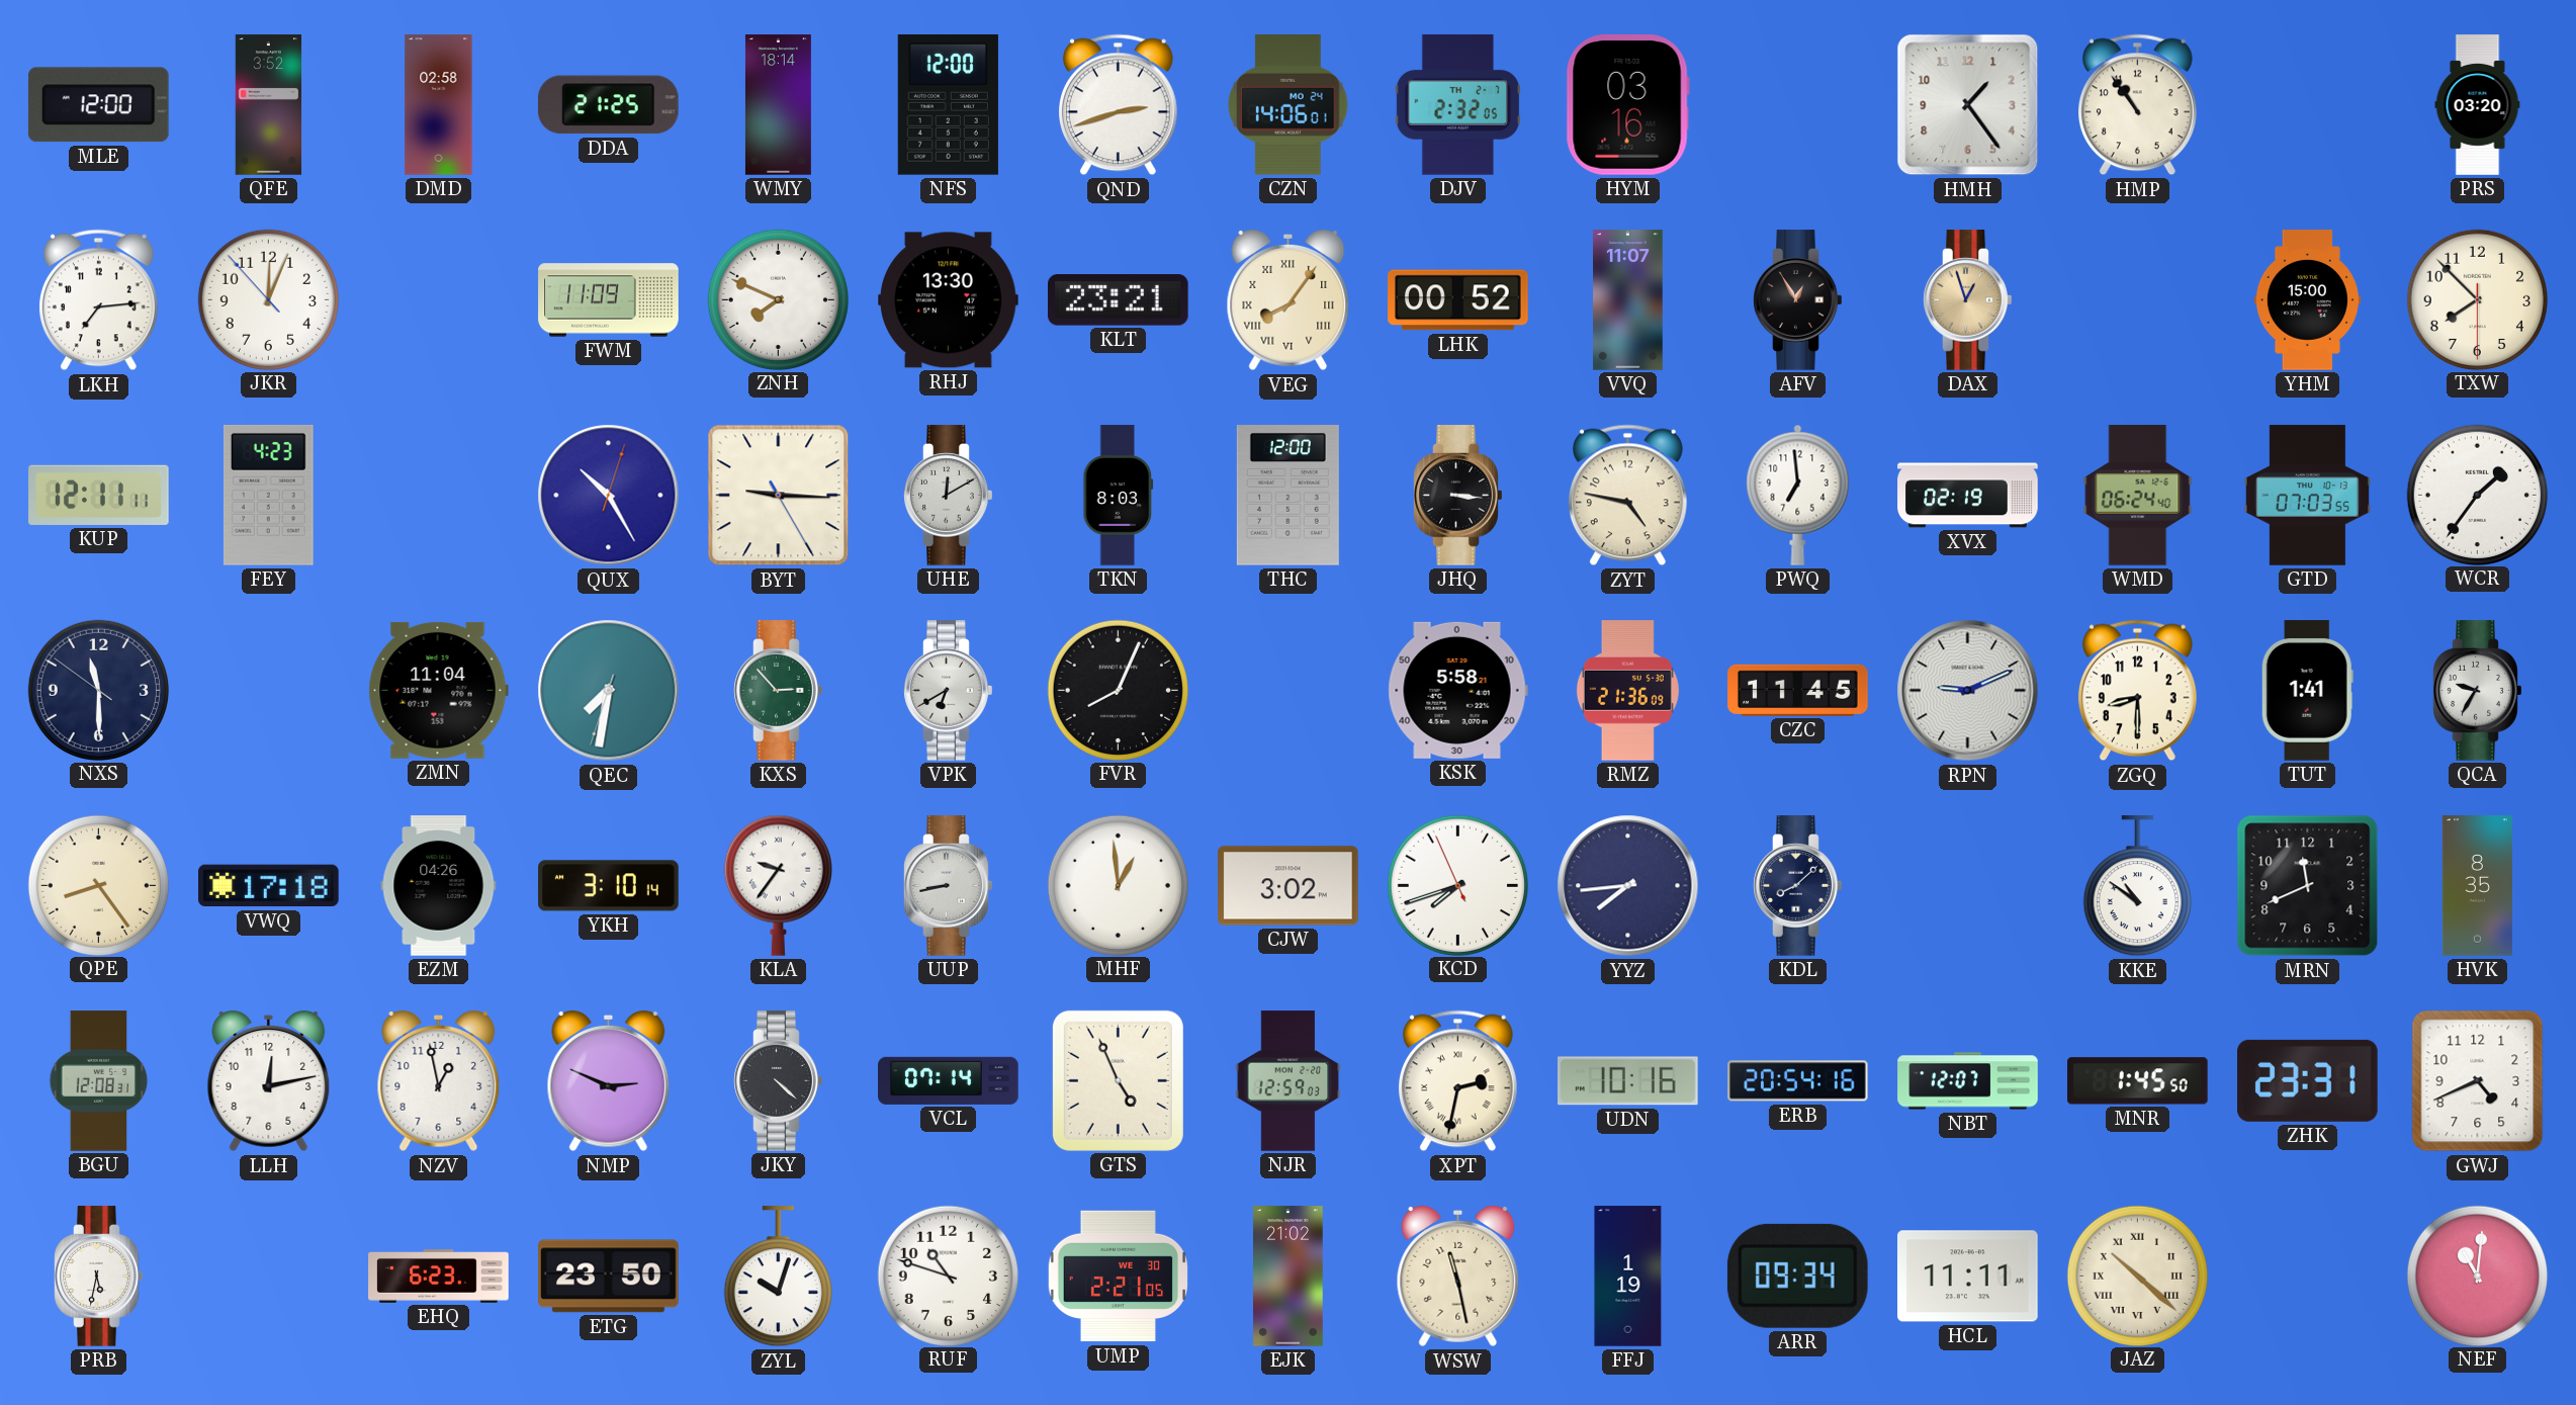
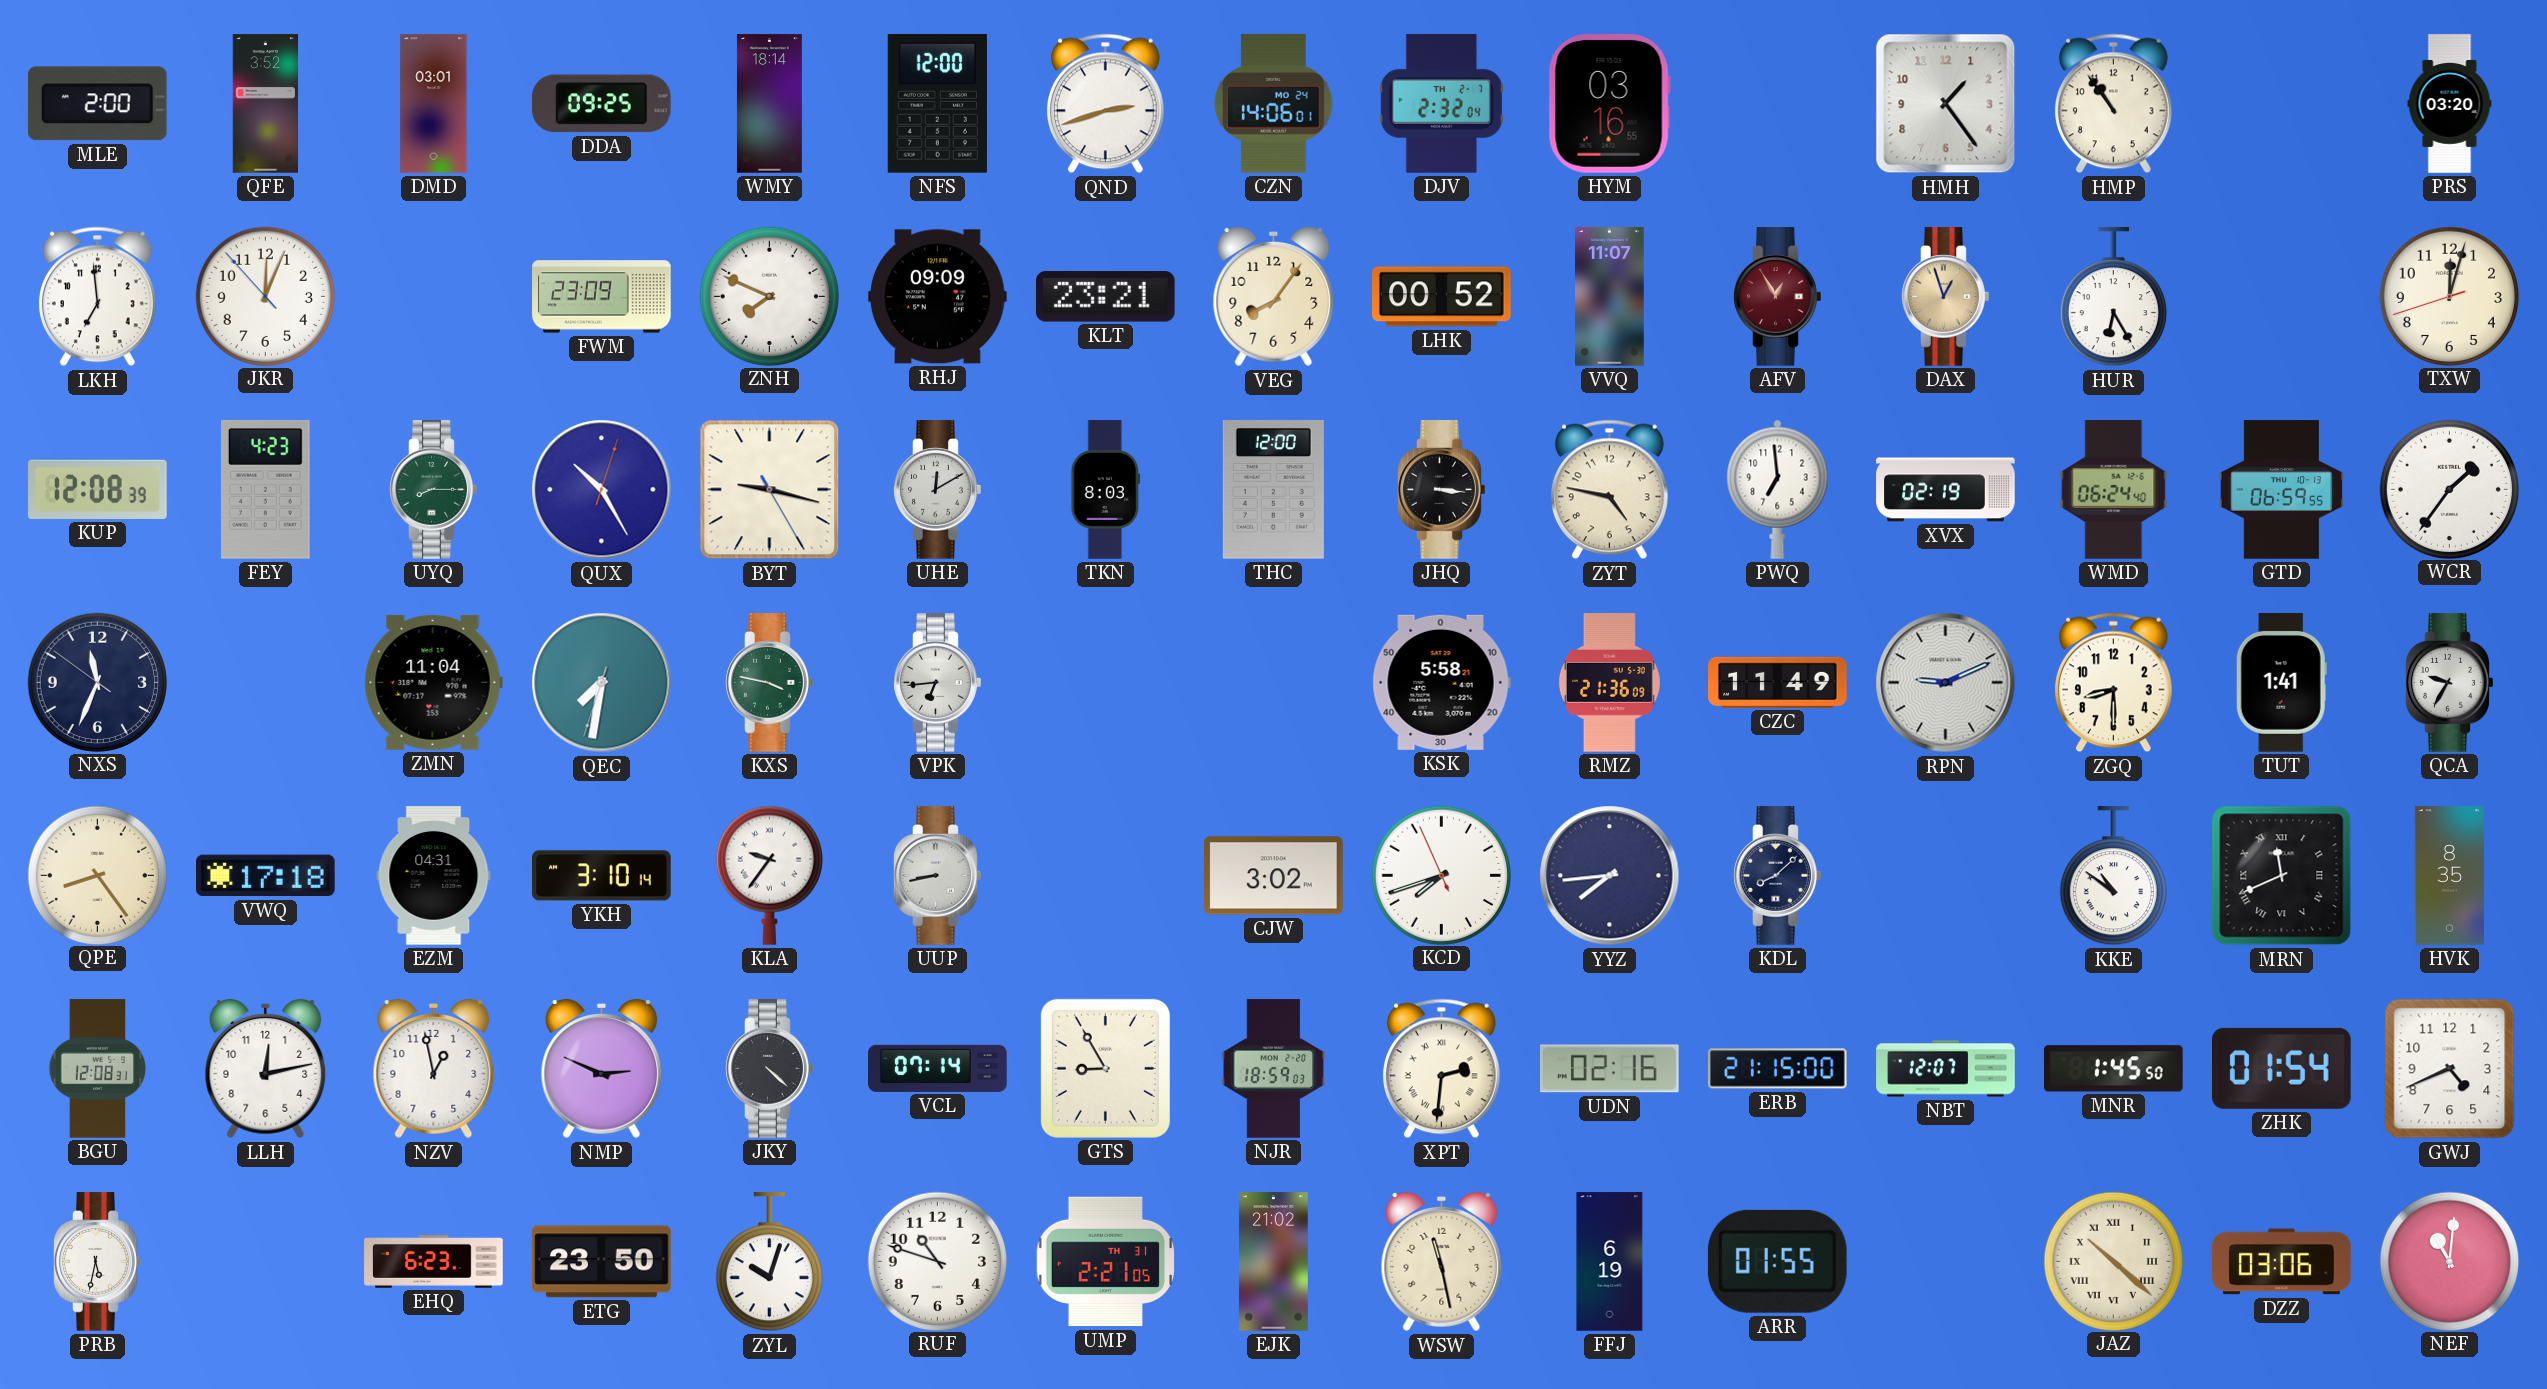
MLE: 12:00 -> 2:00 (97, 104)
DMD: 02:58 -> 03:01 (434, 104)
DDA: 21:25 -> 09:25 (601, 104)
DJV: 2:32:05 -> 2:32:04 (1441, 104)
LKH: 7:14 -> 6:59 (97, 297)
FWM: 11:09 -> 23:09 (602, 297)
RHJ: 13:30 -> 09:09 (938, 297)
VEG numerals: Roman -> Arabic (1274, 297)
AFV dial: black -> burgundy (1778, 297)
HUR: none -> 6:25 (2113, 297)
YHM: 15:00 -> none (2307, 300)
TXW: 7:52 -> 12:02 (2449, 296)
KUP: 12:11 -> 12:08 (98, 489)
UYQ: none -> 8:15 (434, 490)
BYT: 9:15 -> 9:17 (770, 490)
GTD: 07:03 -> 06:59 (2281, 490)
NXS: 11:29 -> 11:33 (97, 682)
KXS: 2:53 -> 3:47 (770, 683)
VPK: 6:40 -> 6:44 (938, 683)
FVR: 8:04 -> none (1118, 690)
CZC: 11:45 -> 11:49 (1778, 682)
EZM: 04:26 -> 04:31 (434, 876)
MHF: 12:59 -> none (1118, 885)
MRN numerals: Arabic -> Roman (2282, 876)
GTS: 4:56 -> 8:55 (1105, 1068)
NJR: 12:59 -> 18:59 (1274, 1069)
XPT: 2:32 -> 2:31 (1441, 1069)
UDN: 10:16 -> 02:16 (1610, 1069)
ERB: 20:54 -> 21:15 (1778, 1069)
ZHK: 23:31 -> 01:54 (2282, 1068)
UMP date: WE 30 -> TH 31 (1106, 1262)
FFJ: 1:19 -> 6:19 (1610, 1262)
ARR: 09:34 -> 01:55 (1777, 1261)
HCL: 11:11 -> none (1968, 1277)
DZZ: none -> 03:06 (2282, 1262)
